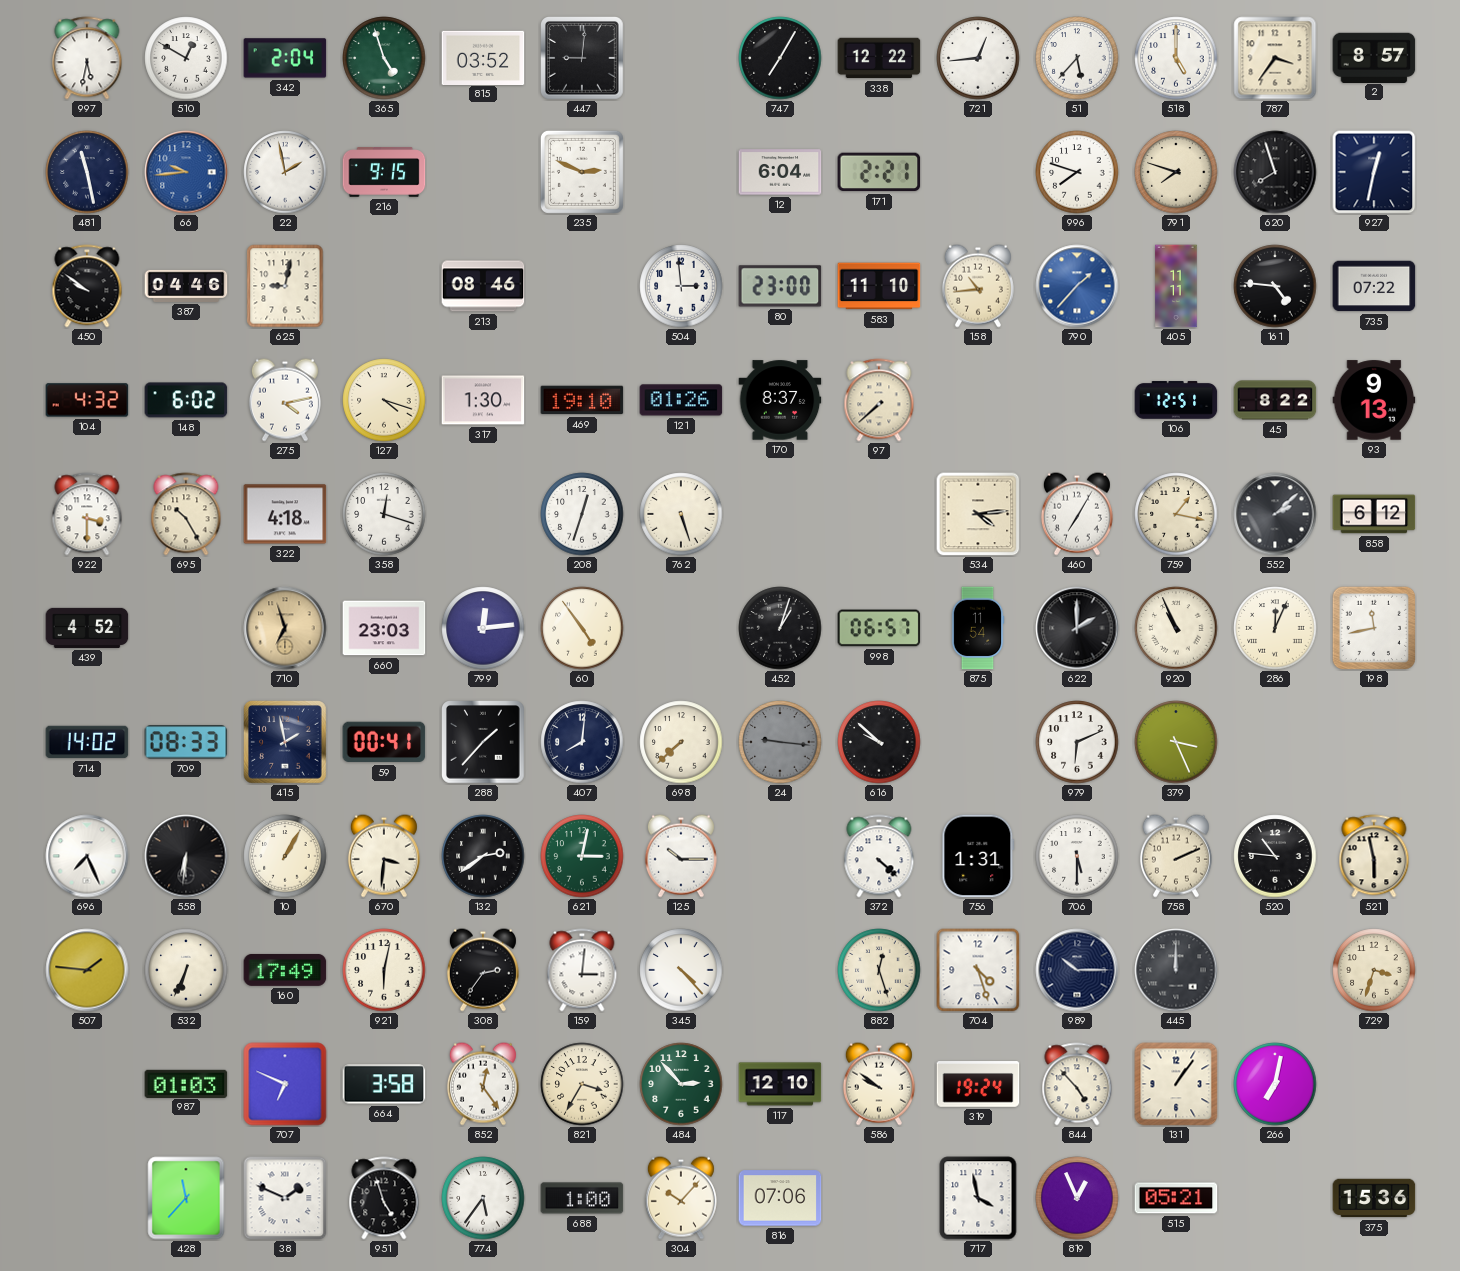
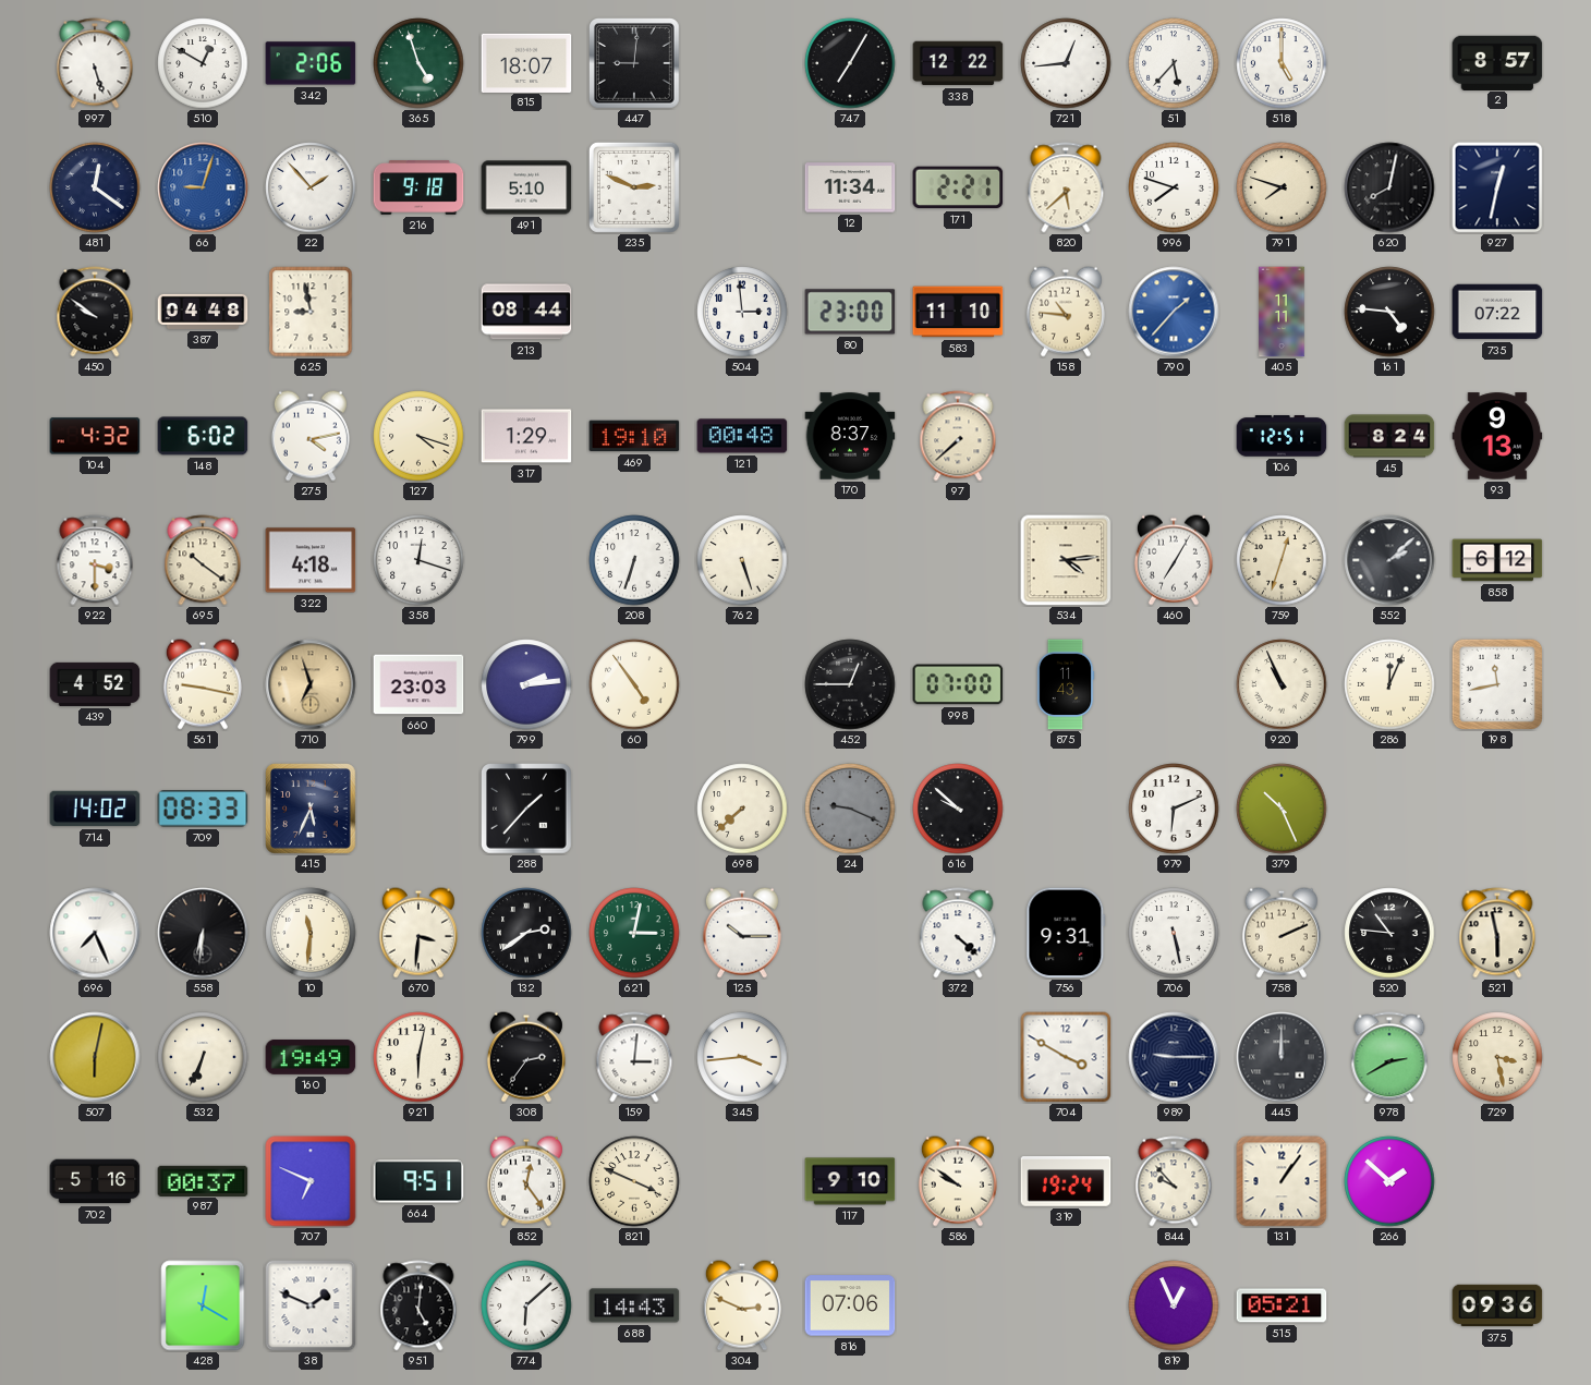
997: 5:32 -> 5:27 (95, 63)
342: 2:04 -> 2:06 (311, 63)
815: 03:52 -> 18:07 (526, 62)
787: 3:36 -> none (1275, 58)
481: 11:28 -> 12:21 (95, 187)
66: 9:44 -> 9:03 (203, 187)
22: 1:58 -> 1:53 (311, 187)
216: 9:15 -> 9:18 (418, 187)
491: none -> 5:10 (526, 187)
12: 6:04 -> 11:34 (850, 187)
820: none -> 5:38 (1066, 187)
620: 7:57 -> 8:02 (1389, 187)
387: 04:46 -> 04:48 (203, 312)
625: 9:02 -> 8:58 (311, 312)
213: 08:46 -> 08:44 (526, 312)
158: 10:44 -> 10:46 (1066, 312)
317: 1:30 -> 1:29 (526, 436)
121: 01:26 -> 00:48 (742, 436)
45: 8:22 -> 8:24 (1389, 436)
695: 10:25 -> 10:21 (203, 560)
208: 12:33 -> 6:33 (634, 560)
759: 1:17 -> 12:33 (1282, 560)
561: none -> 9:17 (203, 684)
799: 12:14 -> 2:14 (526, 684)
452: 1:03 -> 12:45 (850, 684)
998: 06:57 -> 07:00 (958, 684)
875: 11:54 -> 11:43 (1066, 684)
622: 2:00 -> none (1077, 628)
415: 1:58 -> 5:34 (312, 810)
59: 00:41 -> none (384, 742)
407: 8:01 -> none (582, 742)
24: 9:16 -> 9:19 (850, 809)
379: 3:26 -> 10:26 (1282, 809)
10: 1:05 -> 11:31 (311, 933)
756: 1:31 -> 9:31 (1066, 933)
706: 5:30 -> 5:28 (1174, 933)
507: 1:46 -> 6:02 (95, 1057)
160: 17:49 -> 19:49 (311, 1057)
345: 4:23 -> 3:44 (742, 1057)
882: 12:27 -> none (879, 970)
704: 4:27 -> 3:50 (1066, 1057)
989: 10:15 -> 9:15 (1174, 1057)
978: none -> 2:40 (1389, 1057)
729: 3:33 -> 3:28 (1497, 1057)
702: none -> 5:16 (95, 1181)
987: 01:03 -> 00:37 (203, 1180)
664: 3:58 -> 9:51 (418, 1181)
821: 3:35 -> 3:49 (634, 1181)
484: 2:53 -> none (681, 1084)
117: 12:10 -> 9:10 (850, 1181)
844: 4:53 -> 9:53 (1174, 1181)
266: 7:02 -> 1:52 (1389, 1181)
428: 11:37 -> 12:20 (203, 1305)
951: 4:57 -> 5:01 (418, 1305)
774: 5:36 -> 6:08 (526, 1305)
688: 1:00 -> 14:43 (634, 1305)
304: 10:07 -> 2:49 (742, 1305)
717: 3:58 -> none (978, 1198)
375: 15:36 -> 09:36 (1497, 1305)
